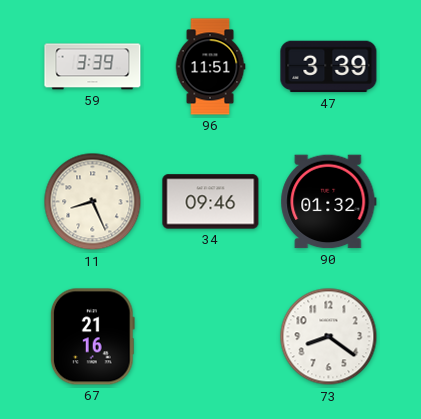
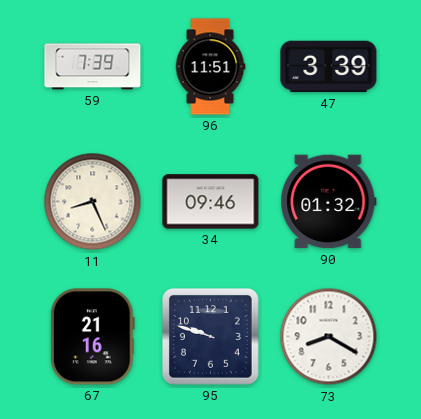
59: 3:39 -> 7:39 (93, 67)
95: none -> 9:48 (211, 337)
73: 8:21 -> 8:20 (329, 337)
